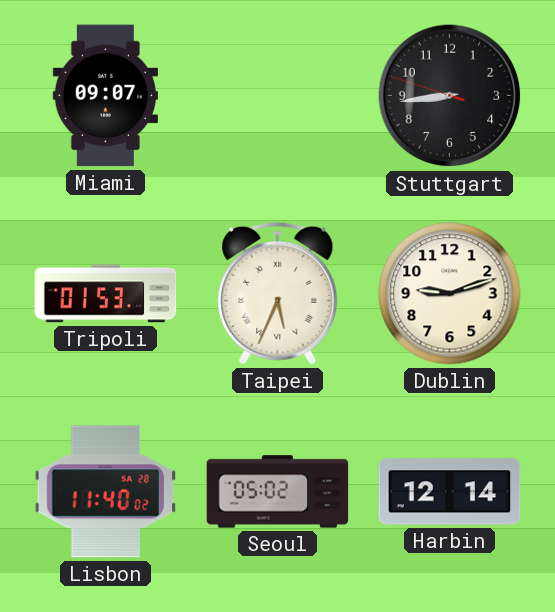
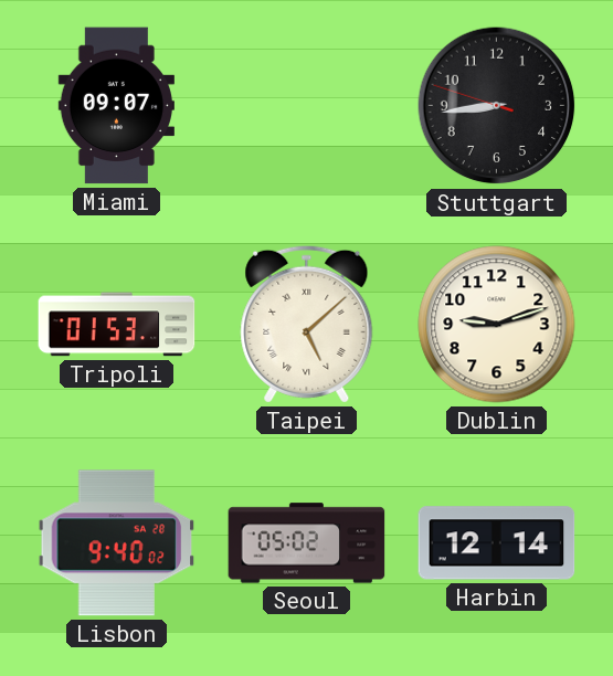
Taipei: 5:34 -> 5:08 (307, 324)
Lisbon: 11:40 -> 9:40 (117, 543)
